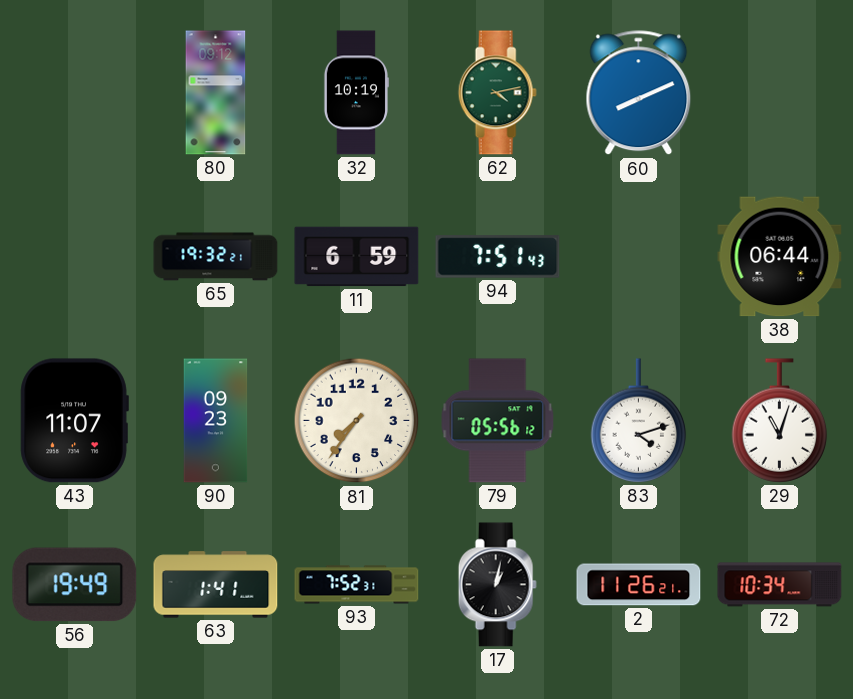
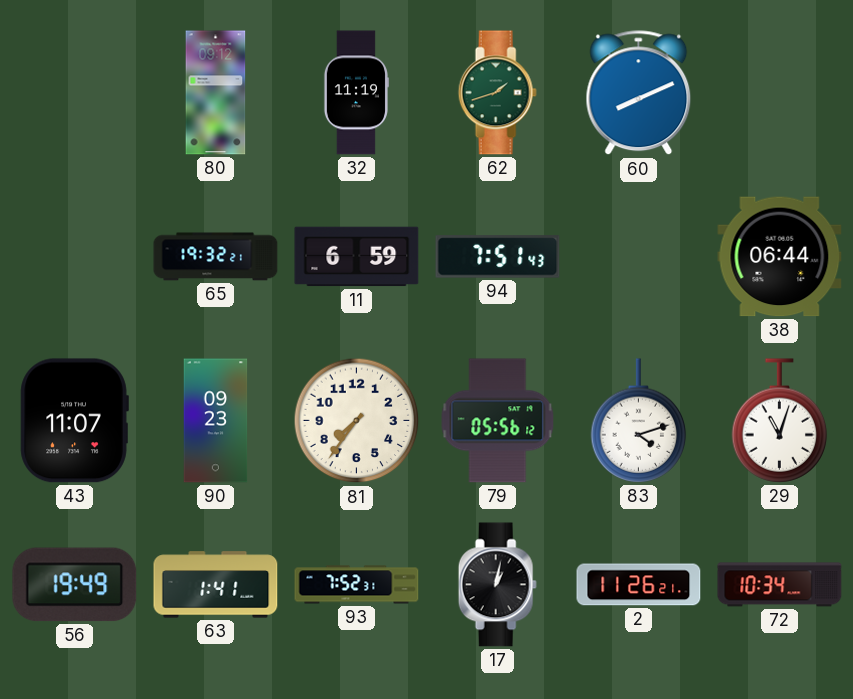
32: 10:19 -> 11:19 (356, 93)
62: 4:13 -> 1:42 (497, 93)
